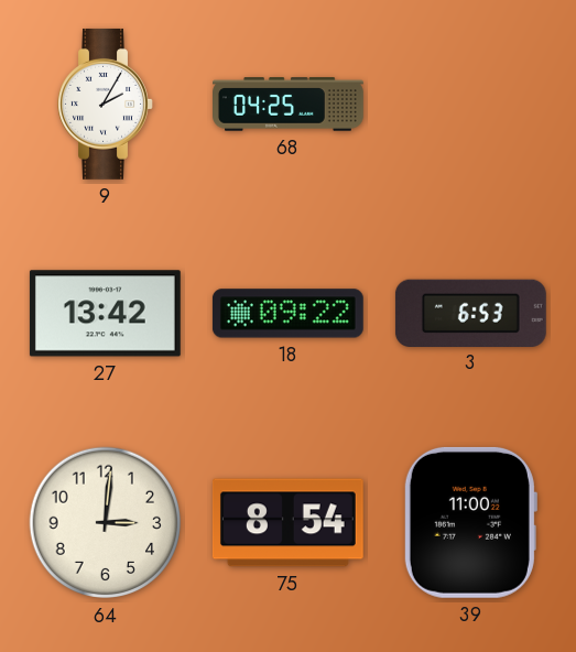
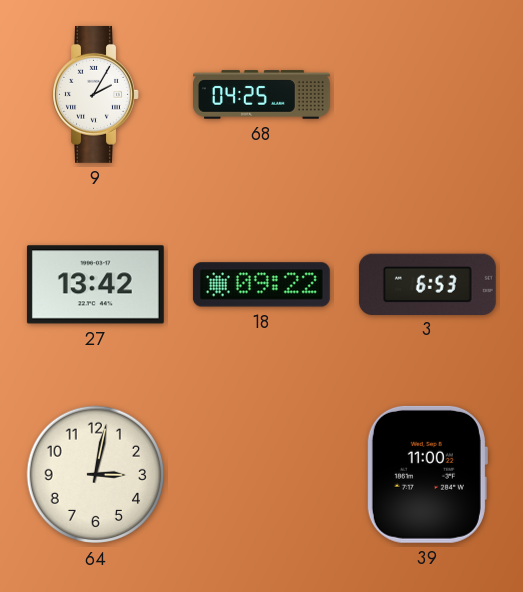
64: 3:01 -> 3:02 (96, 475)
75: 8:54 -> none (287, 523)
